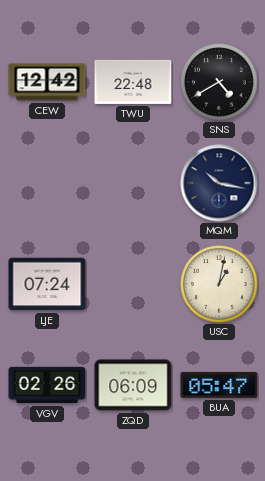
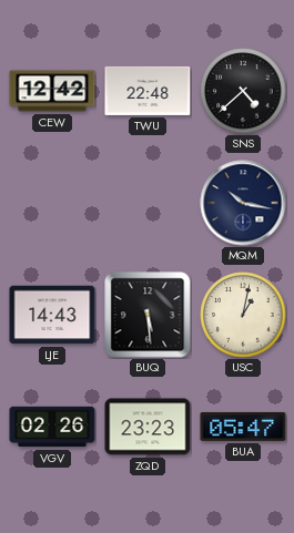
SNS: 4:40 -> 4:38 (243, 91)
LJE: 07:24 -> 14:43 (52, 315)
BUQ: none -> 5:29 (148, 315)
ZQD: 06:09 -> 23:23 (148, 427)
